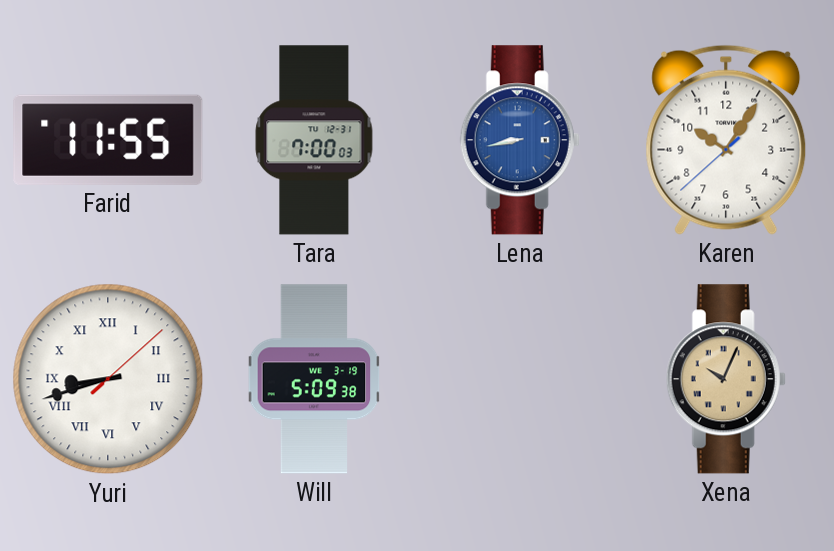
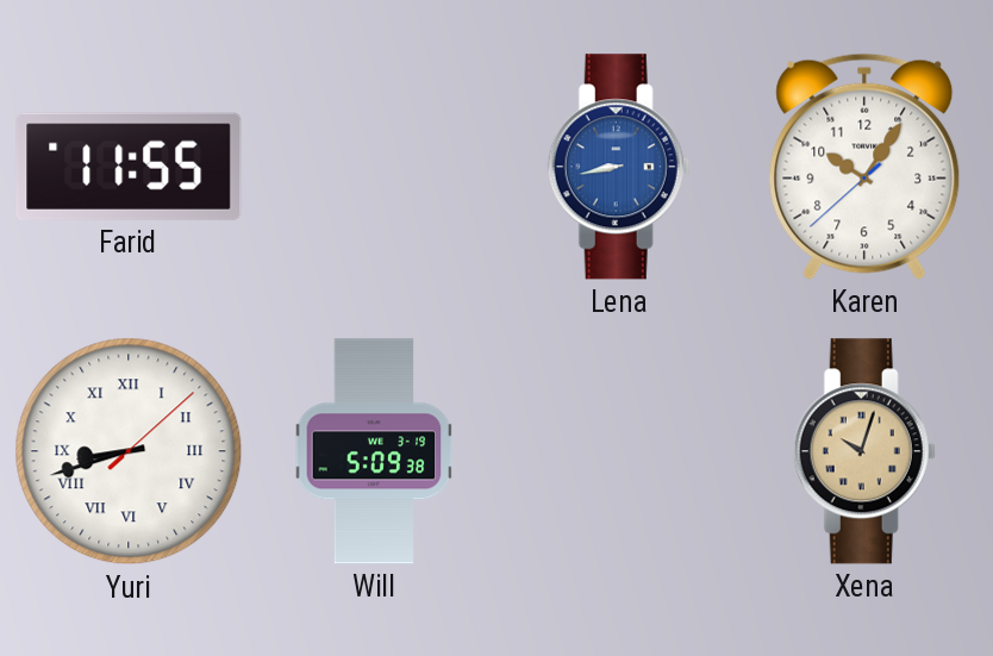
Tara: 7:00 -> none (314, 140)
Xena: 10:04 -> 10:03 (864, 451)
